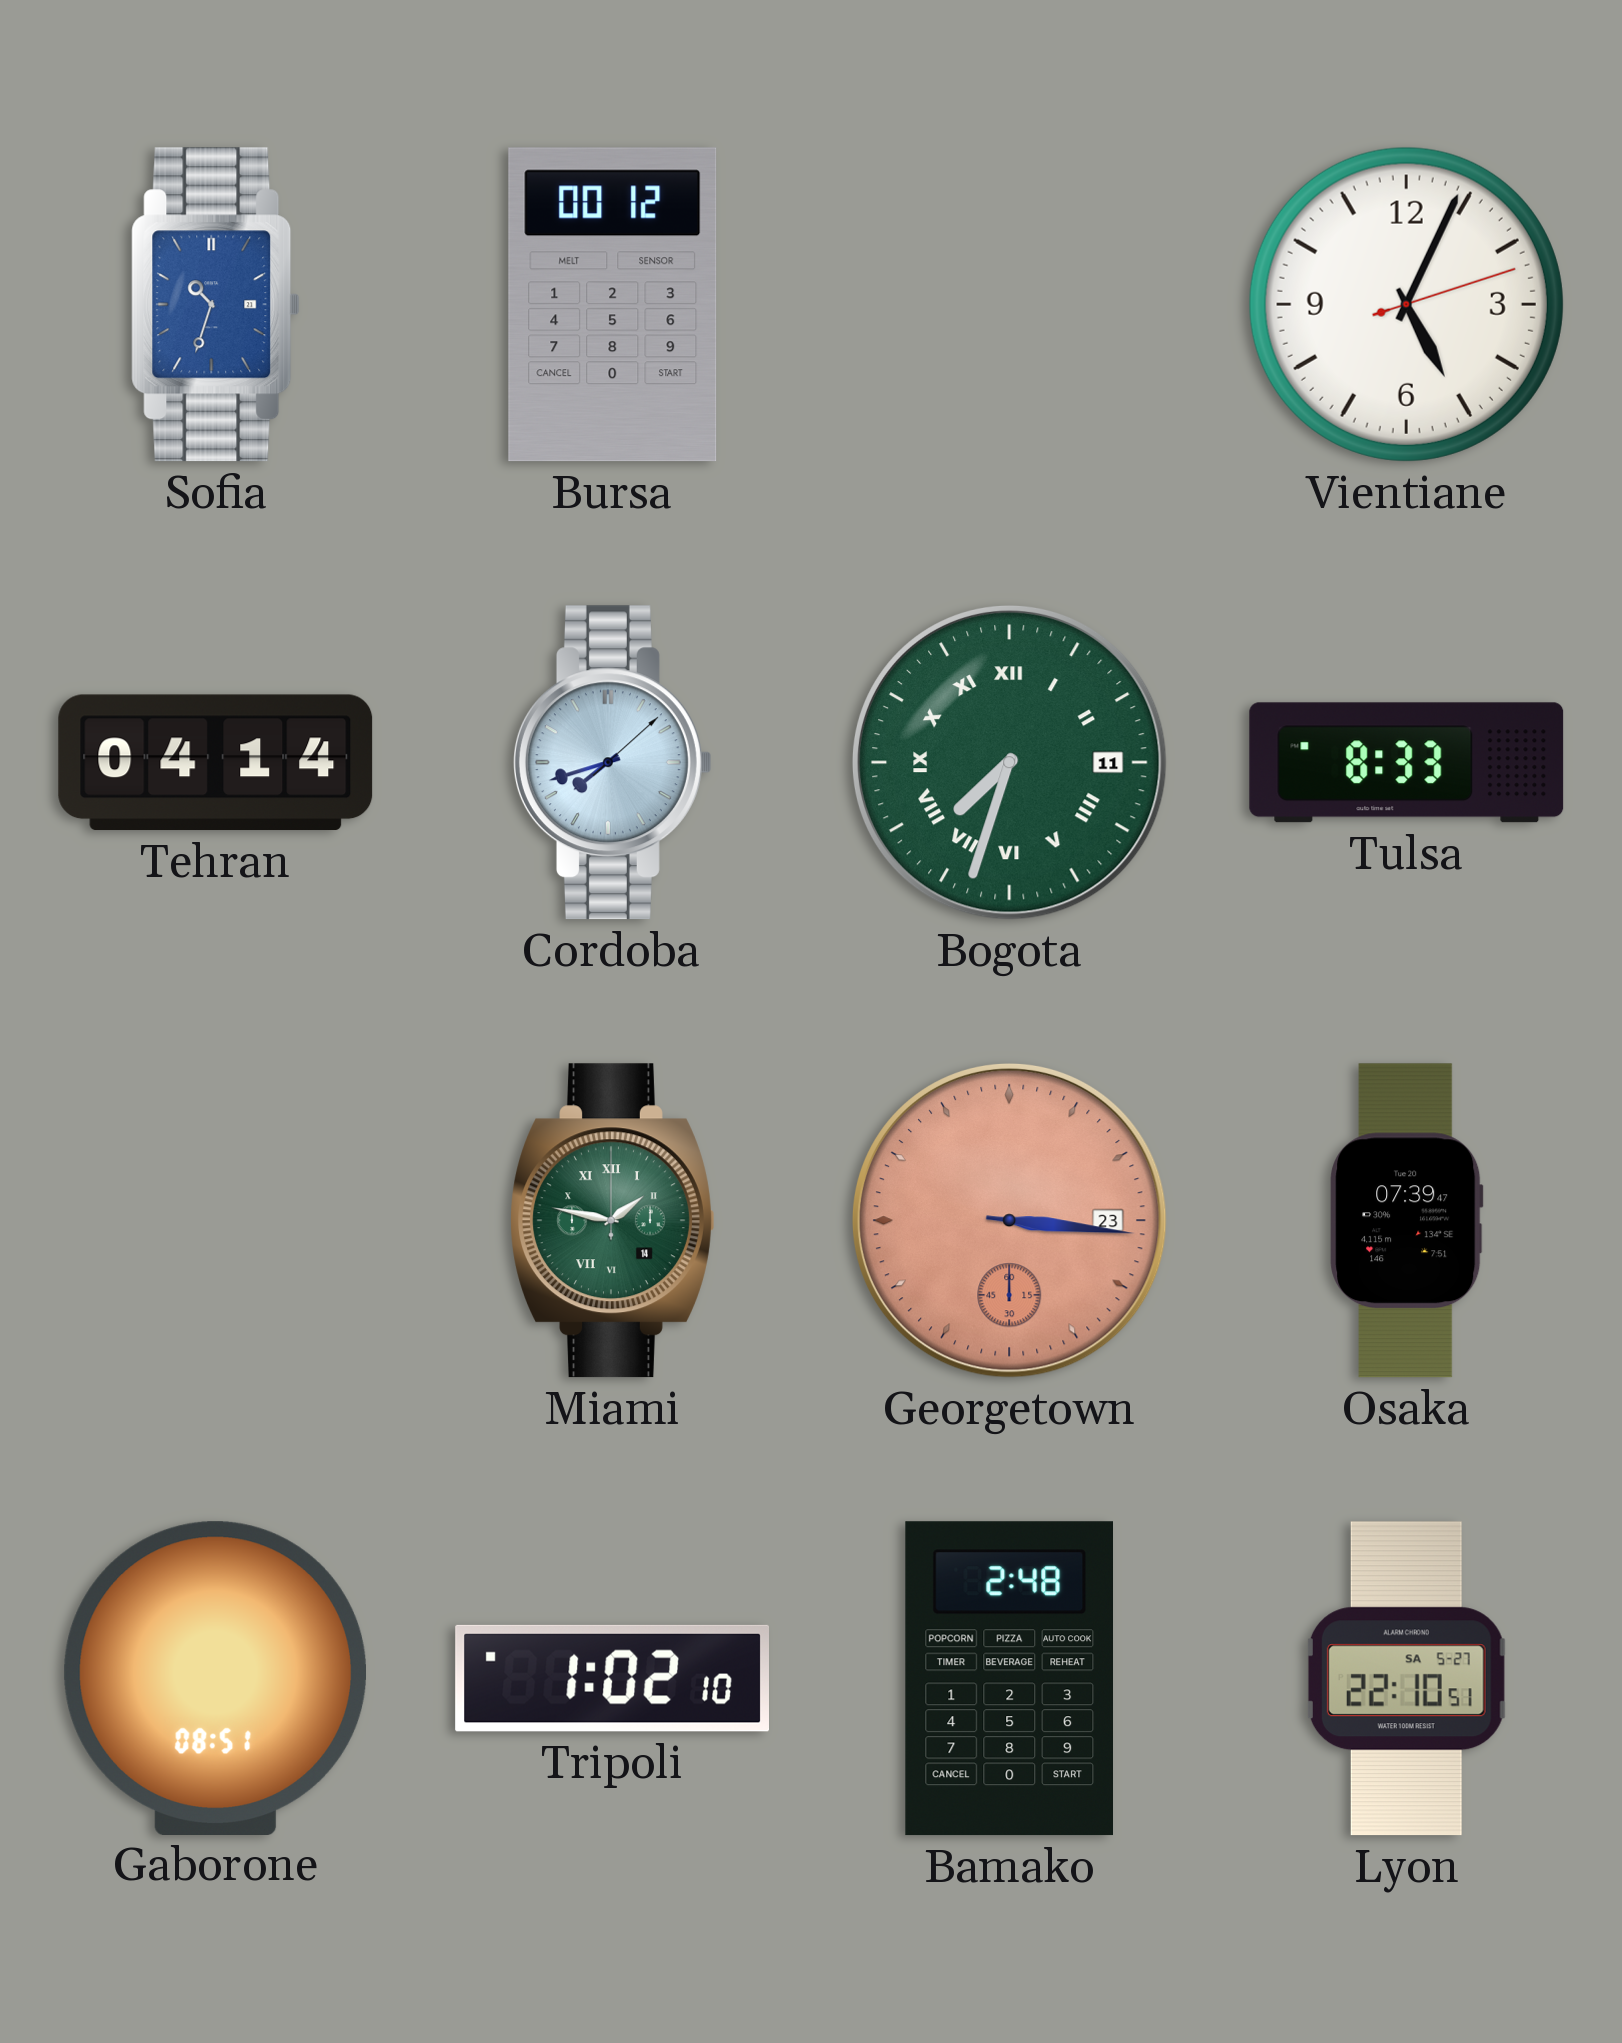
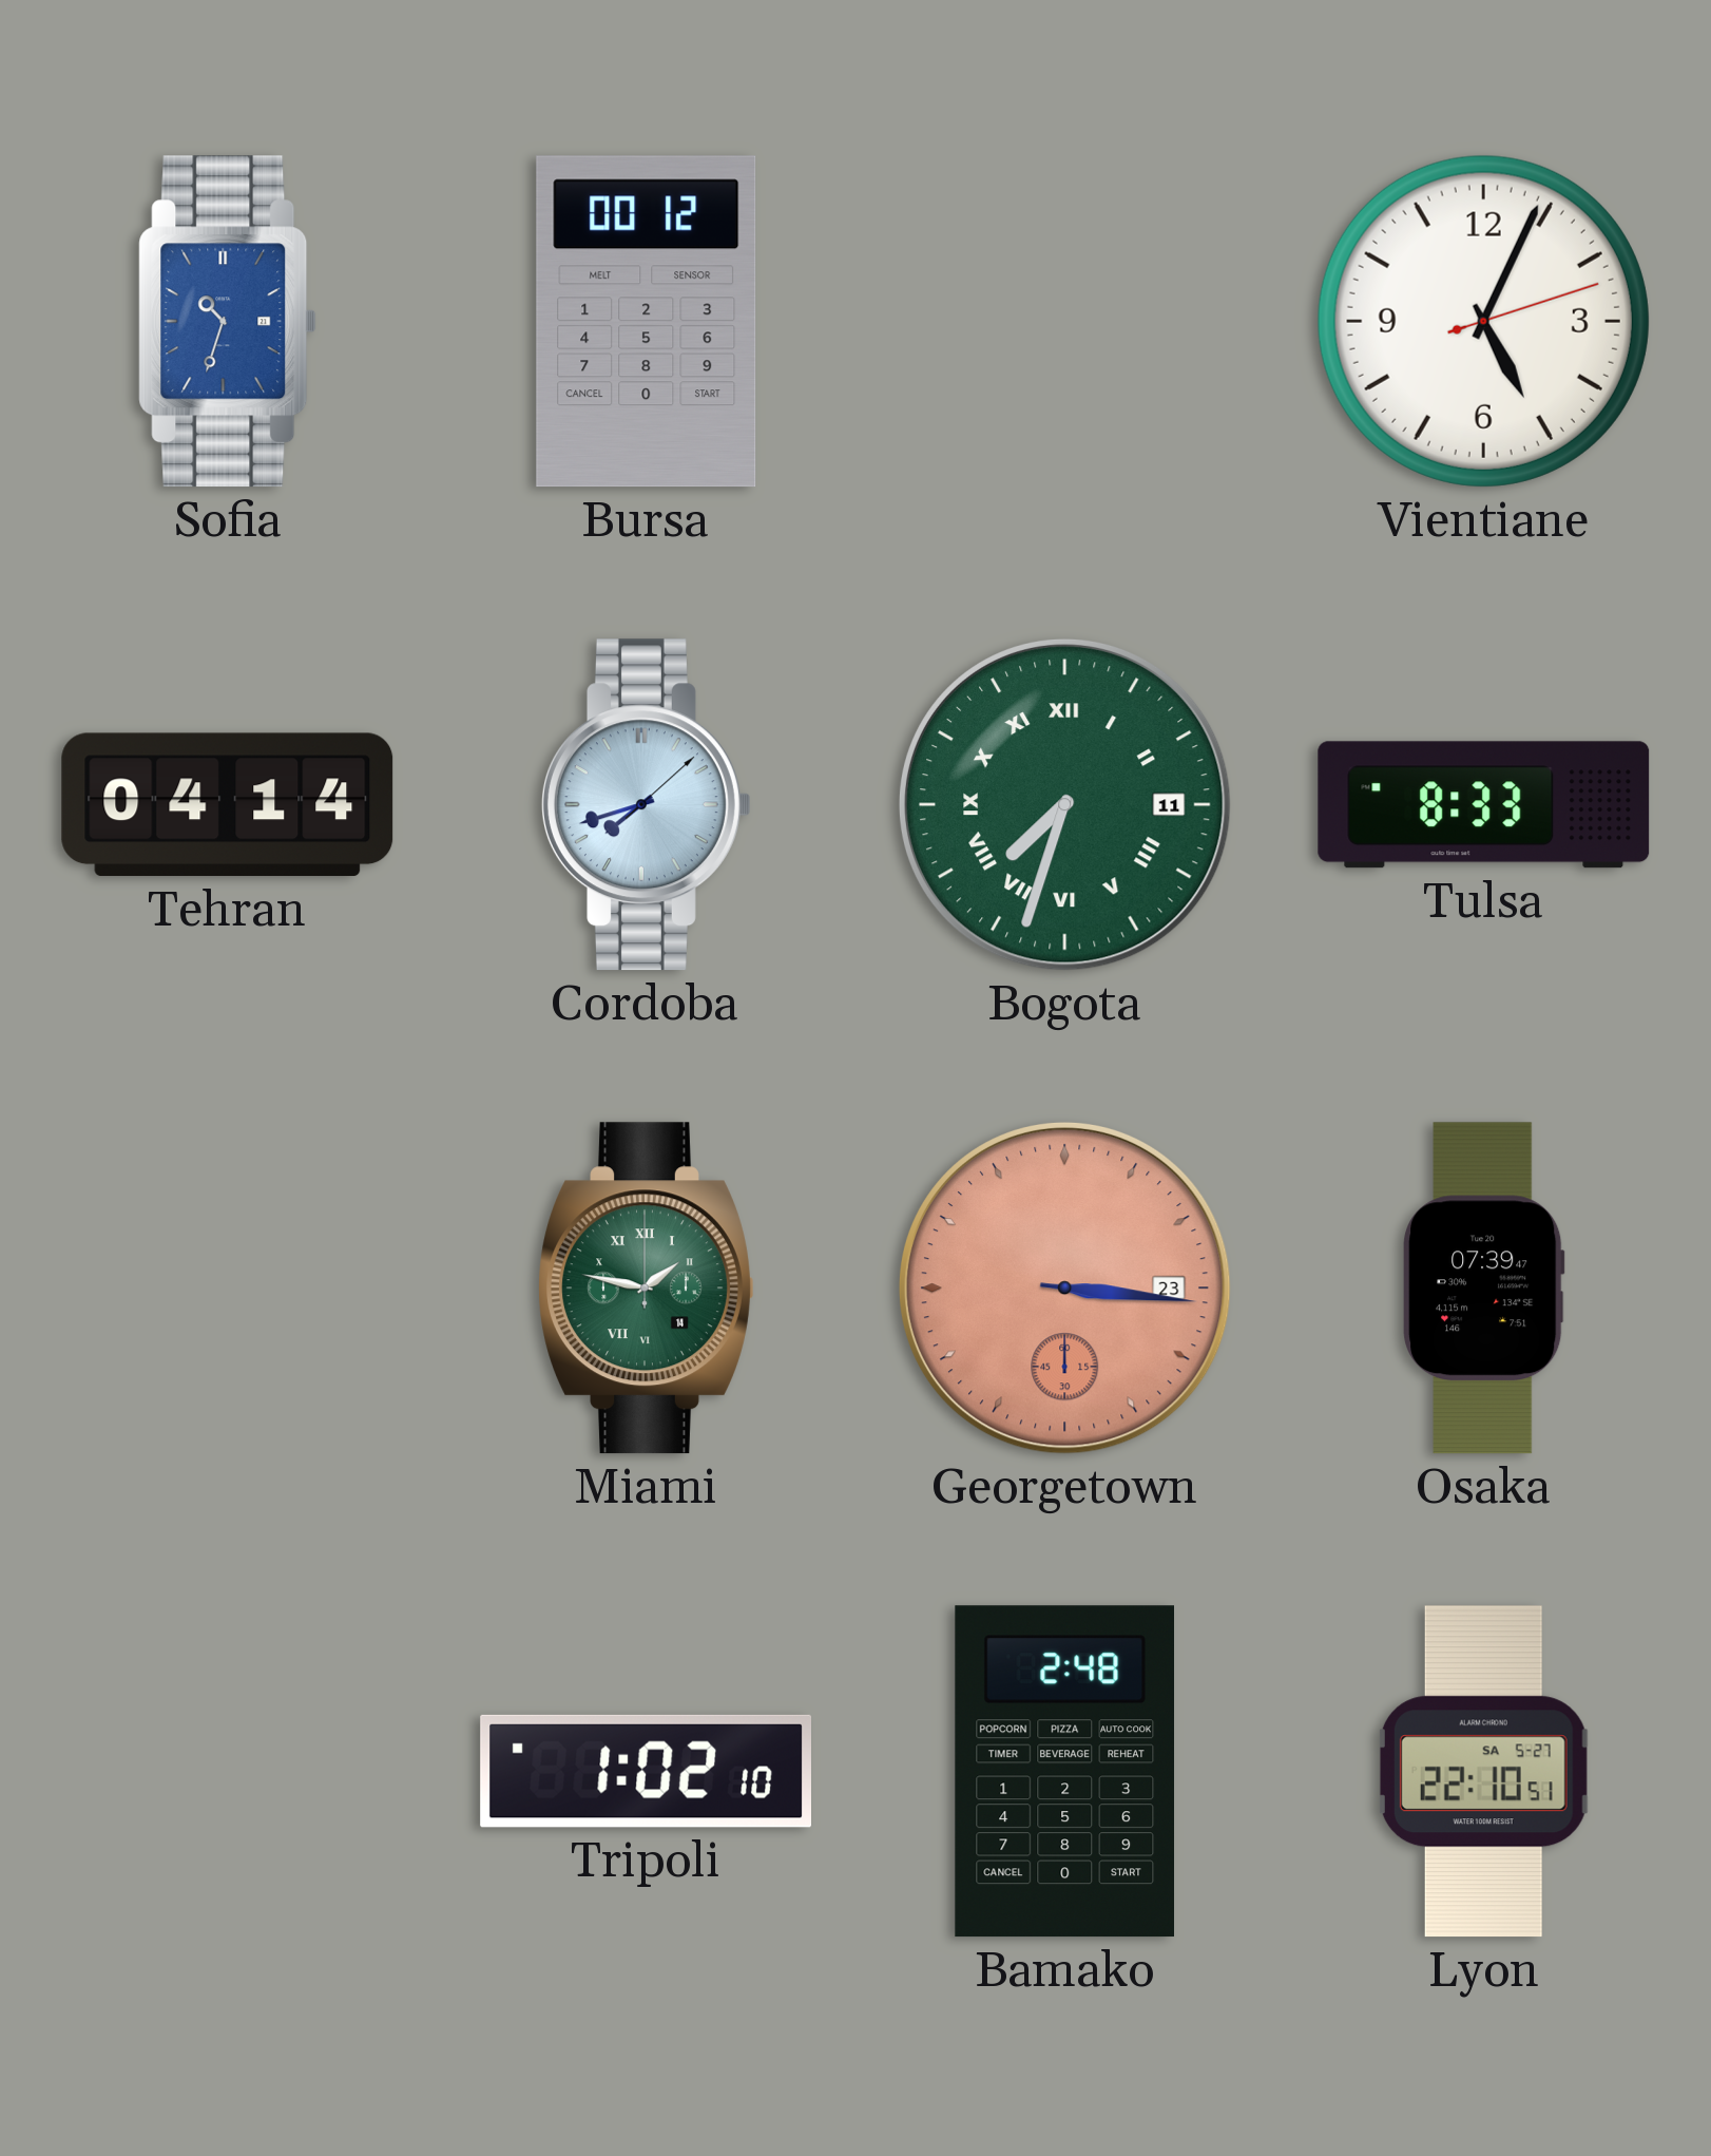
Gaborone: 08:51 -> none (215, 1678)
